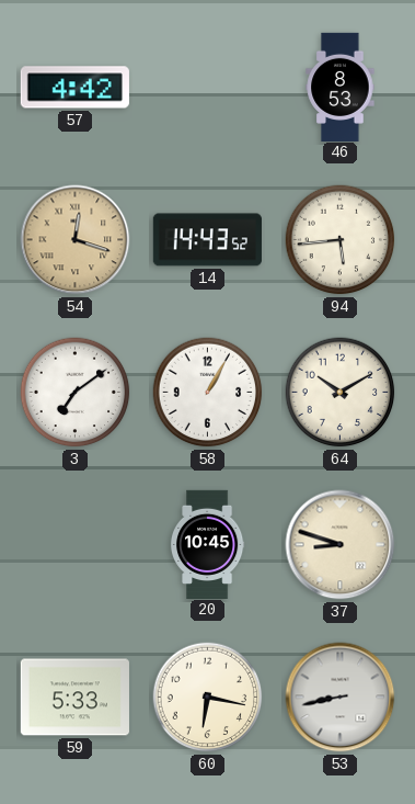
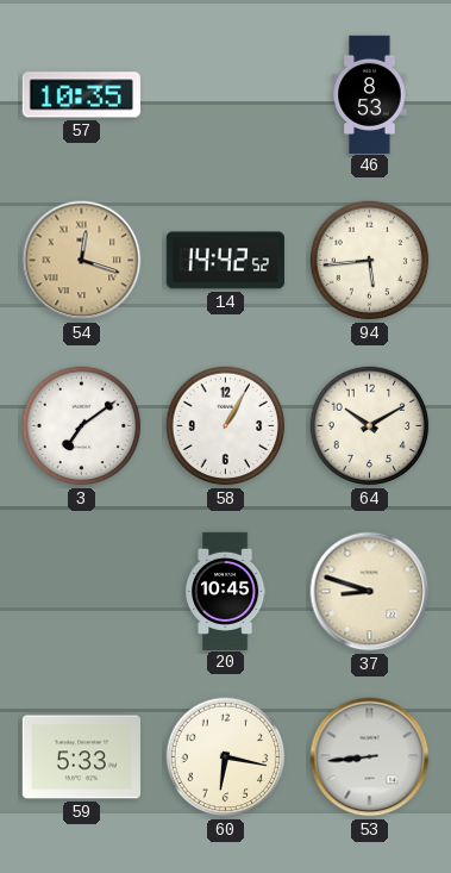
57: 4:42 -> 10:35 (81, 95)
14: 14:43 -> 14:42 (225, 261)
53: 8:43 -> 8:44 (370, 757)
